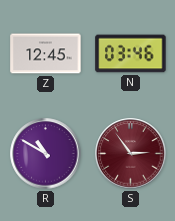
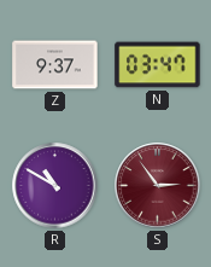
Z: 12:45 -> 9:37 (55, 65)
N: 03:46 -> 03:47 (158, 65)
